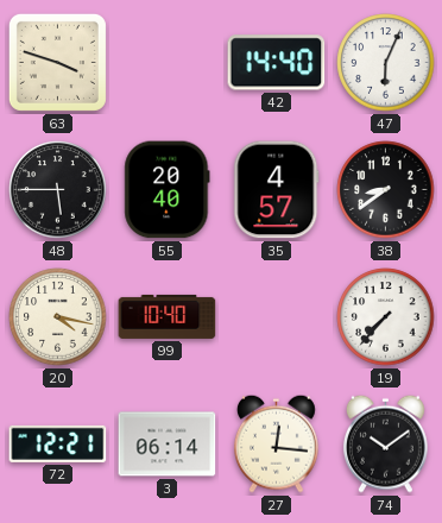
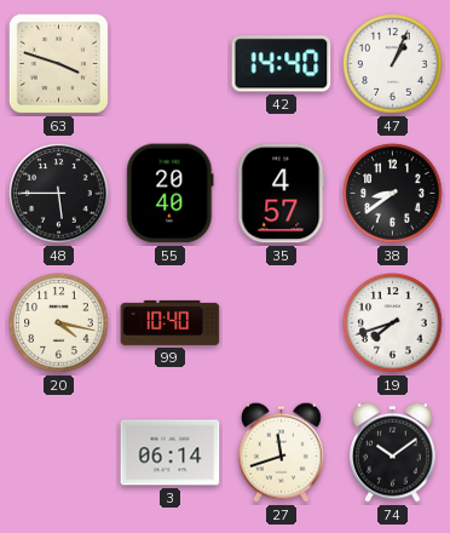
47: 6:04 -> 1:04 (393, 64)
19: 7:37 -> 7:42 (393, 323)
72: 12:21 -> none (58, 443)
27: 12:16 -> 11:42 (281, 452)
